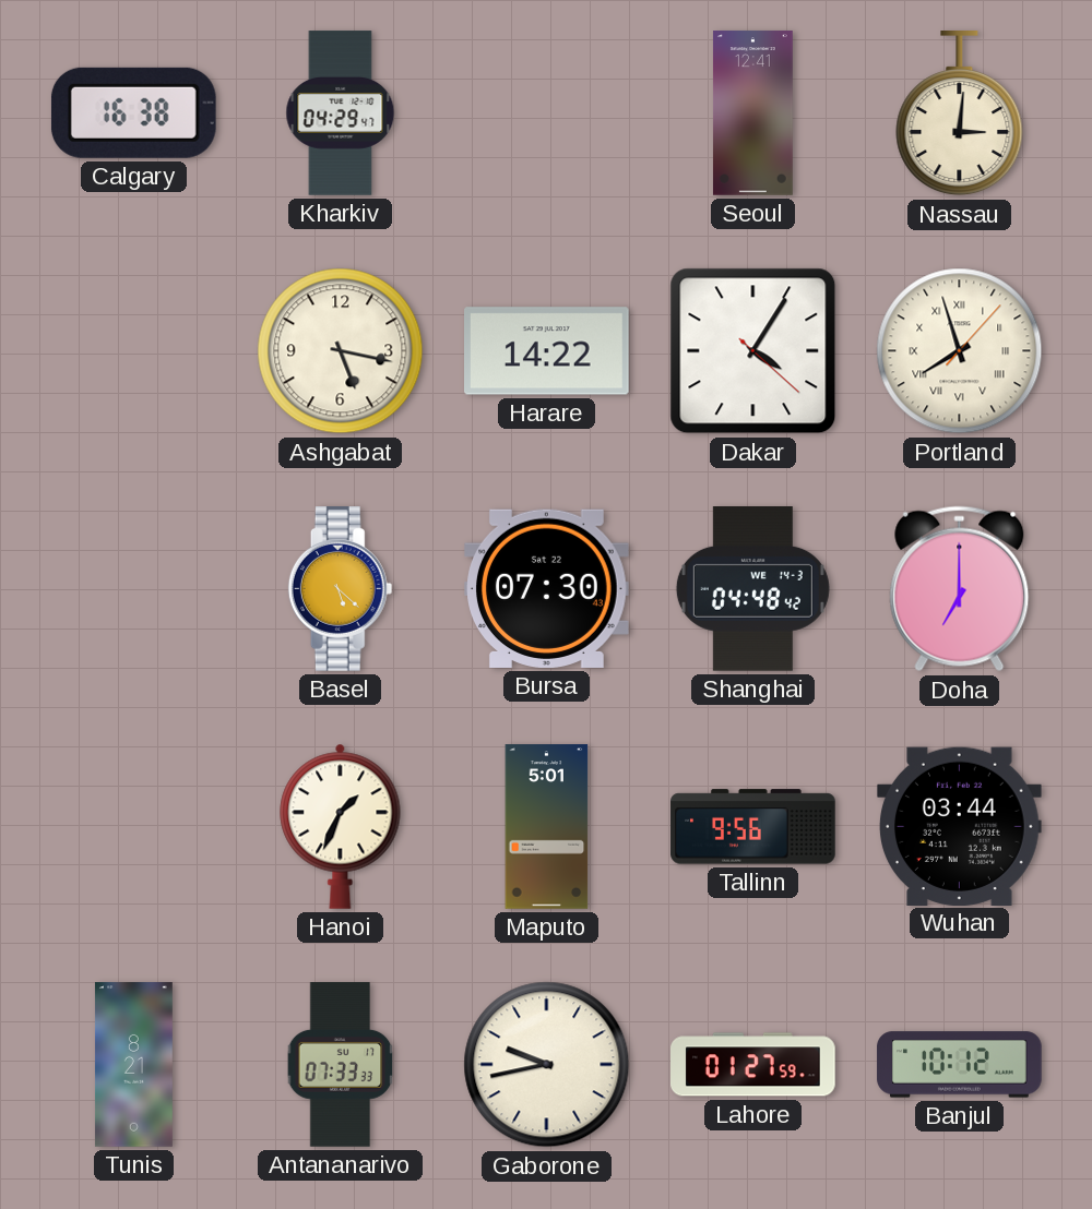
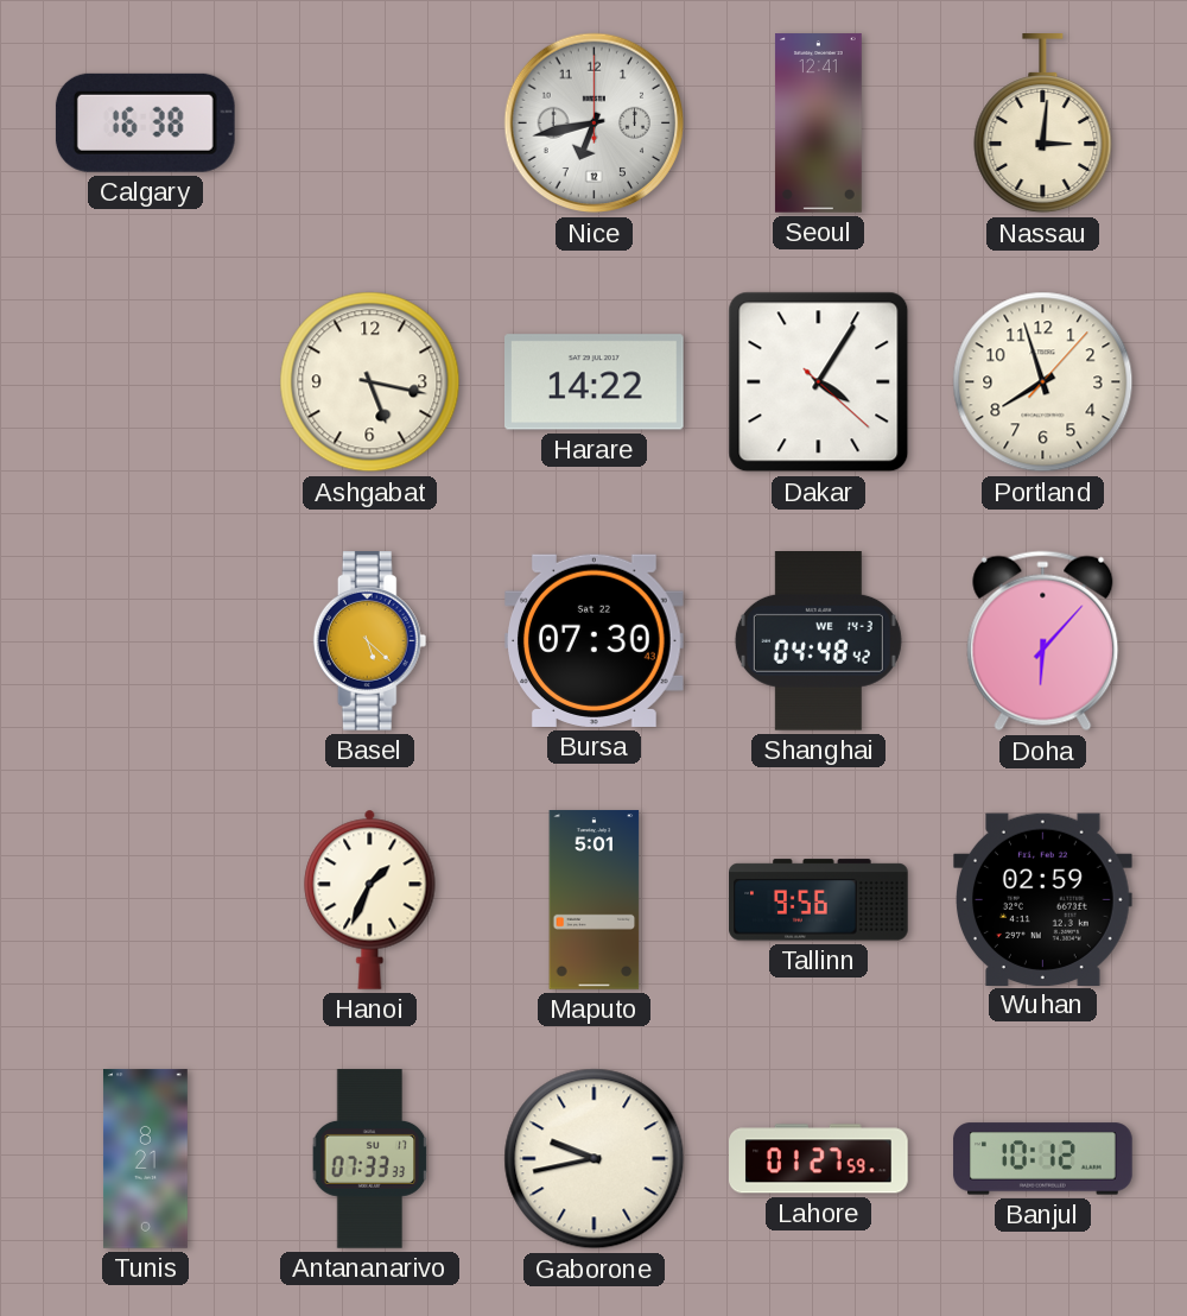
Kharkiv: 04:29 -> none (341, 113)
Nice: none -> 6:43 (595, 124)
Portland numerals: Roman -> Arabic (1043, 382)
Doha: 7:00 -> 6:07 (1043, 641)
Wuhan: 03:44 -> 02:59 (1043, 899)
